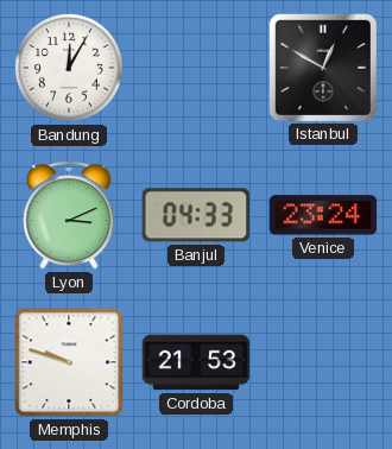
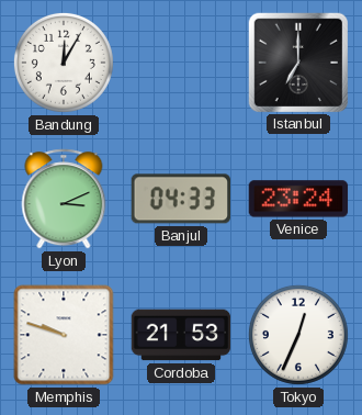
Istanbul: 12:50 -> 7:00 (297, 61)
Tokyo: none -> 12:34 (298, 335)
